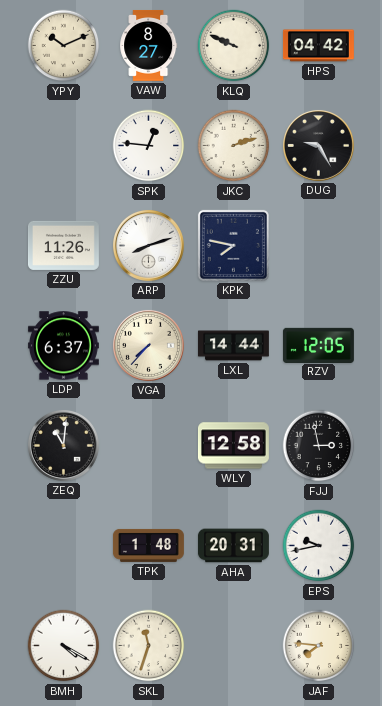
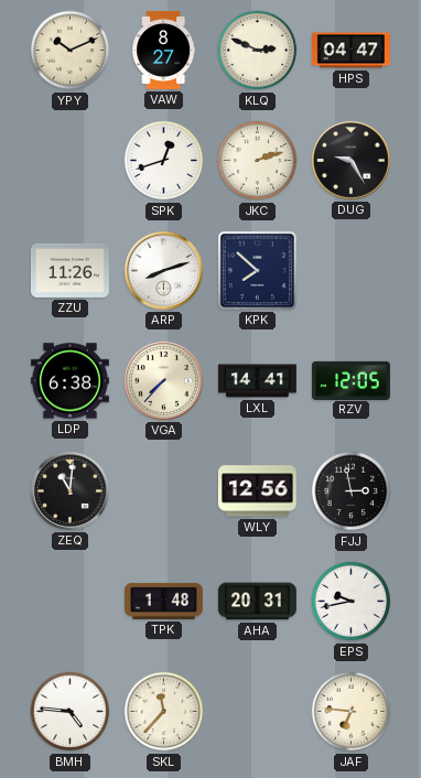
KLQ: 9:49 -> 2:49 (258, 51)
HPS: 04:42 -> 04:47 (350, 51)
SPK: 12:46 -> 12:42 (164, 161)
KPK: 7:47 -> 7:52 (257, 270)
LDP: 6:37 -> 6:38 (69, 381)
LXL: 14:44 -> 14:41 (257, 381)
WLY: 12:58 -> 12:56 (257, 491)
BMH: 4:20 -> 4:46 (71, 712)
SKL: 11:33 -> 11:37 (164, 712)
JAF: 7:46 -> 6:46 (352, 712)
